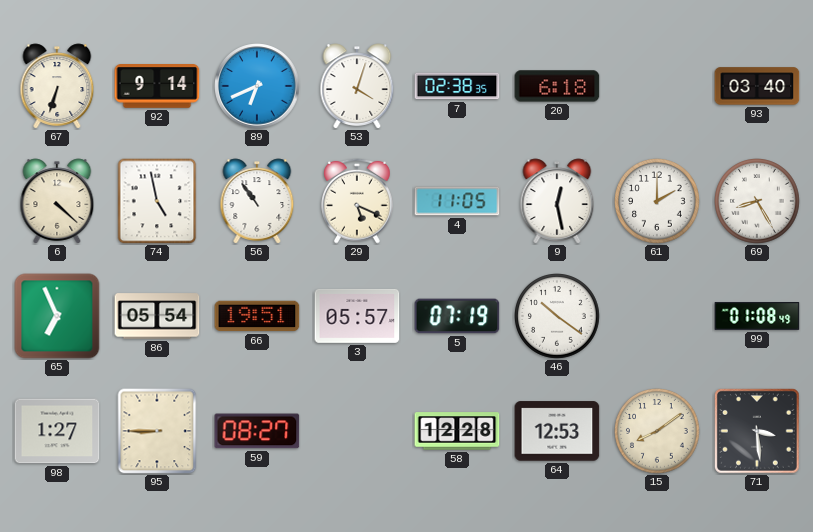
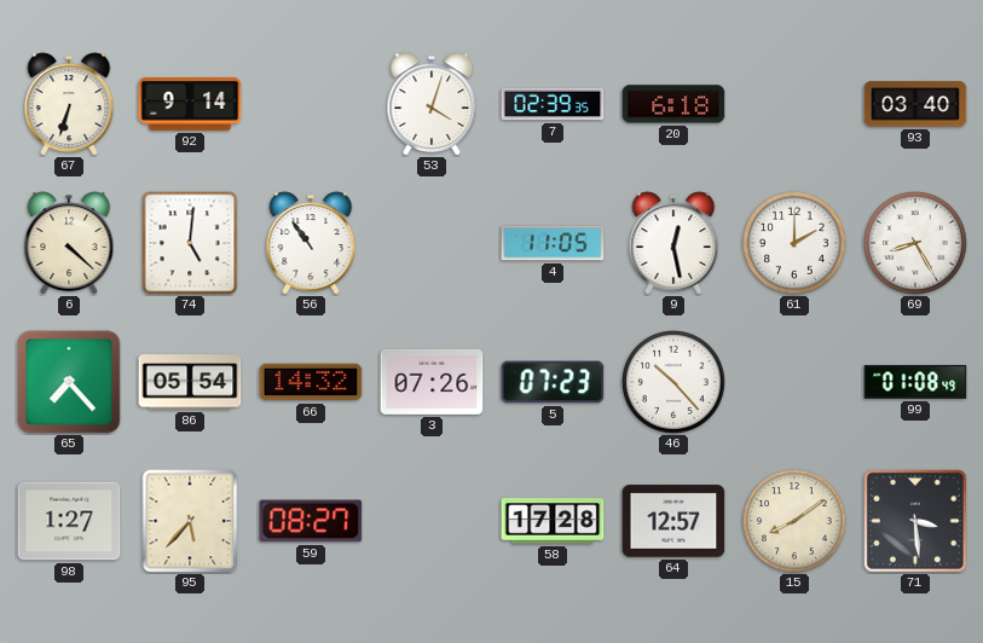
89: 6:41 -> none (257, 86)
7: 02:38 -> 02:39 (553, 104)
74: 4:58 -> 5:01 (190, 243)
29: 5:19 -> none (358, 201)
65: 6:56 -> 7:23 (69, 382)
66: 19:51 -> 14:32 (311, 382)
3: 05:57 -> 07:26 (432, 382)
5: 07:19 -> 07:23 (553, 382)
46: 10:21 -> 10:23 (675, 383)
95: 8:45 -> 5:37 (190, 521)
58: 12:28 -> 17:28 (553, 521)
64: 12:53 -> 12:57 (673, 521)
